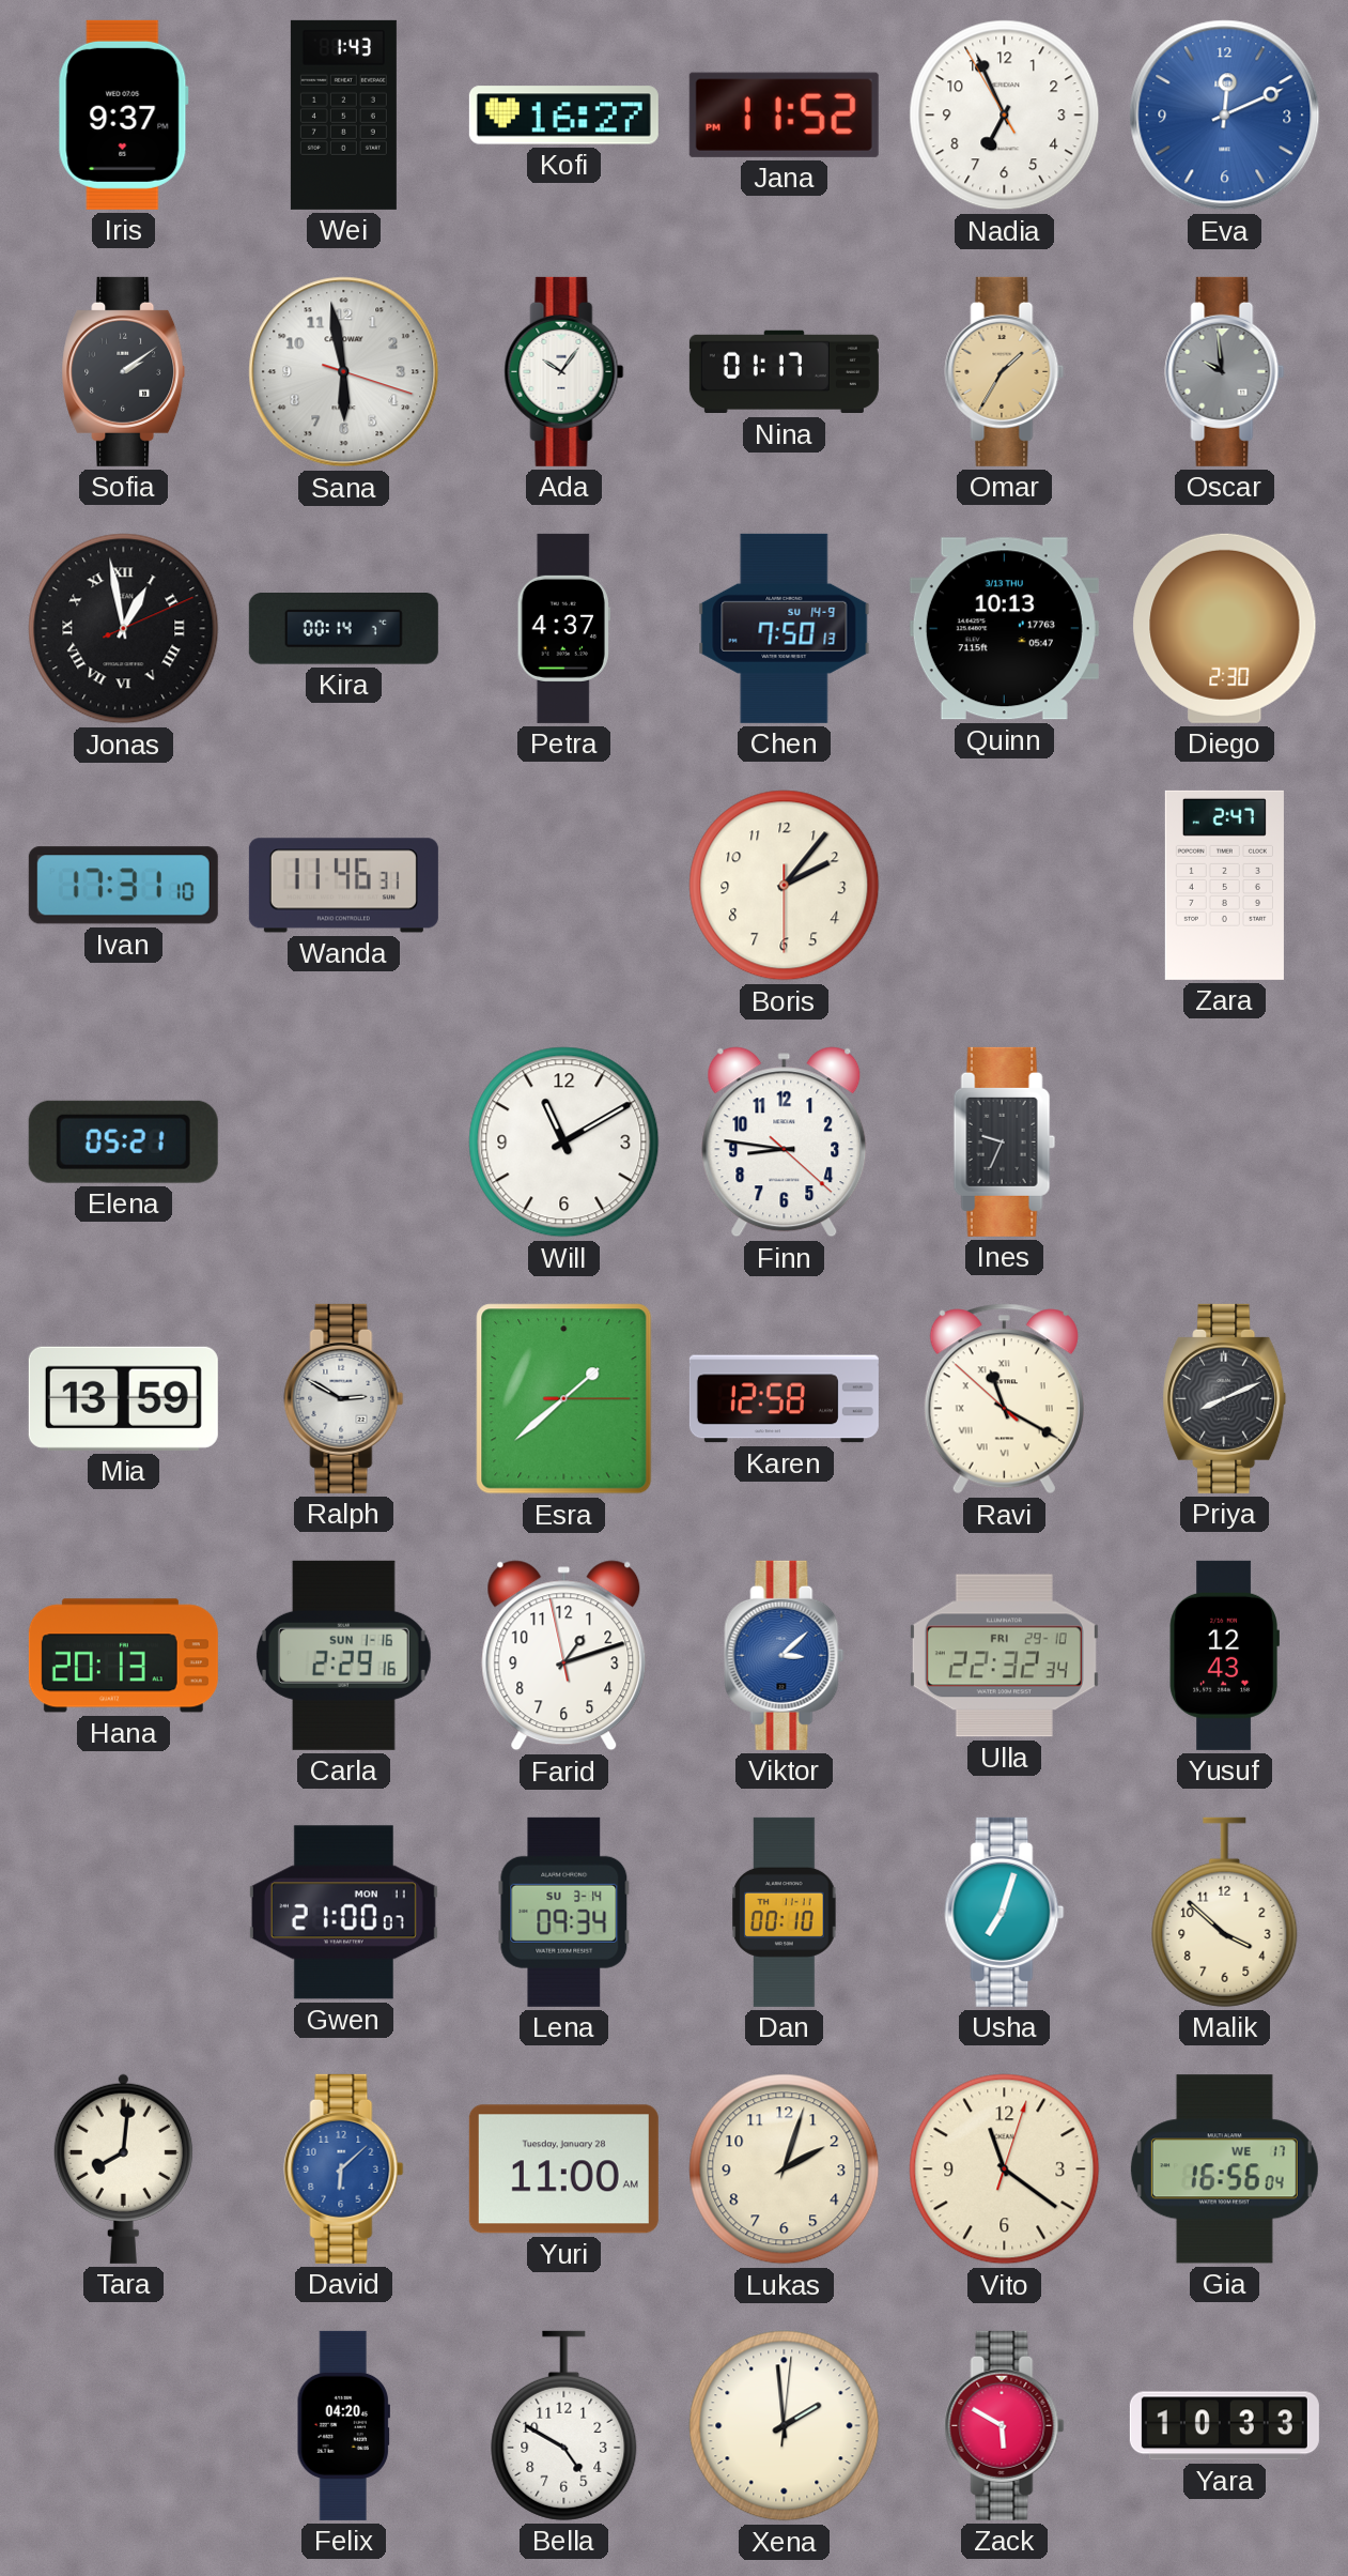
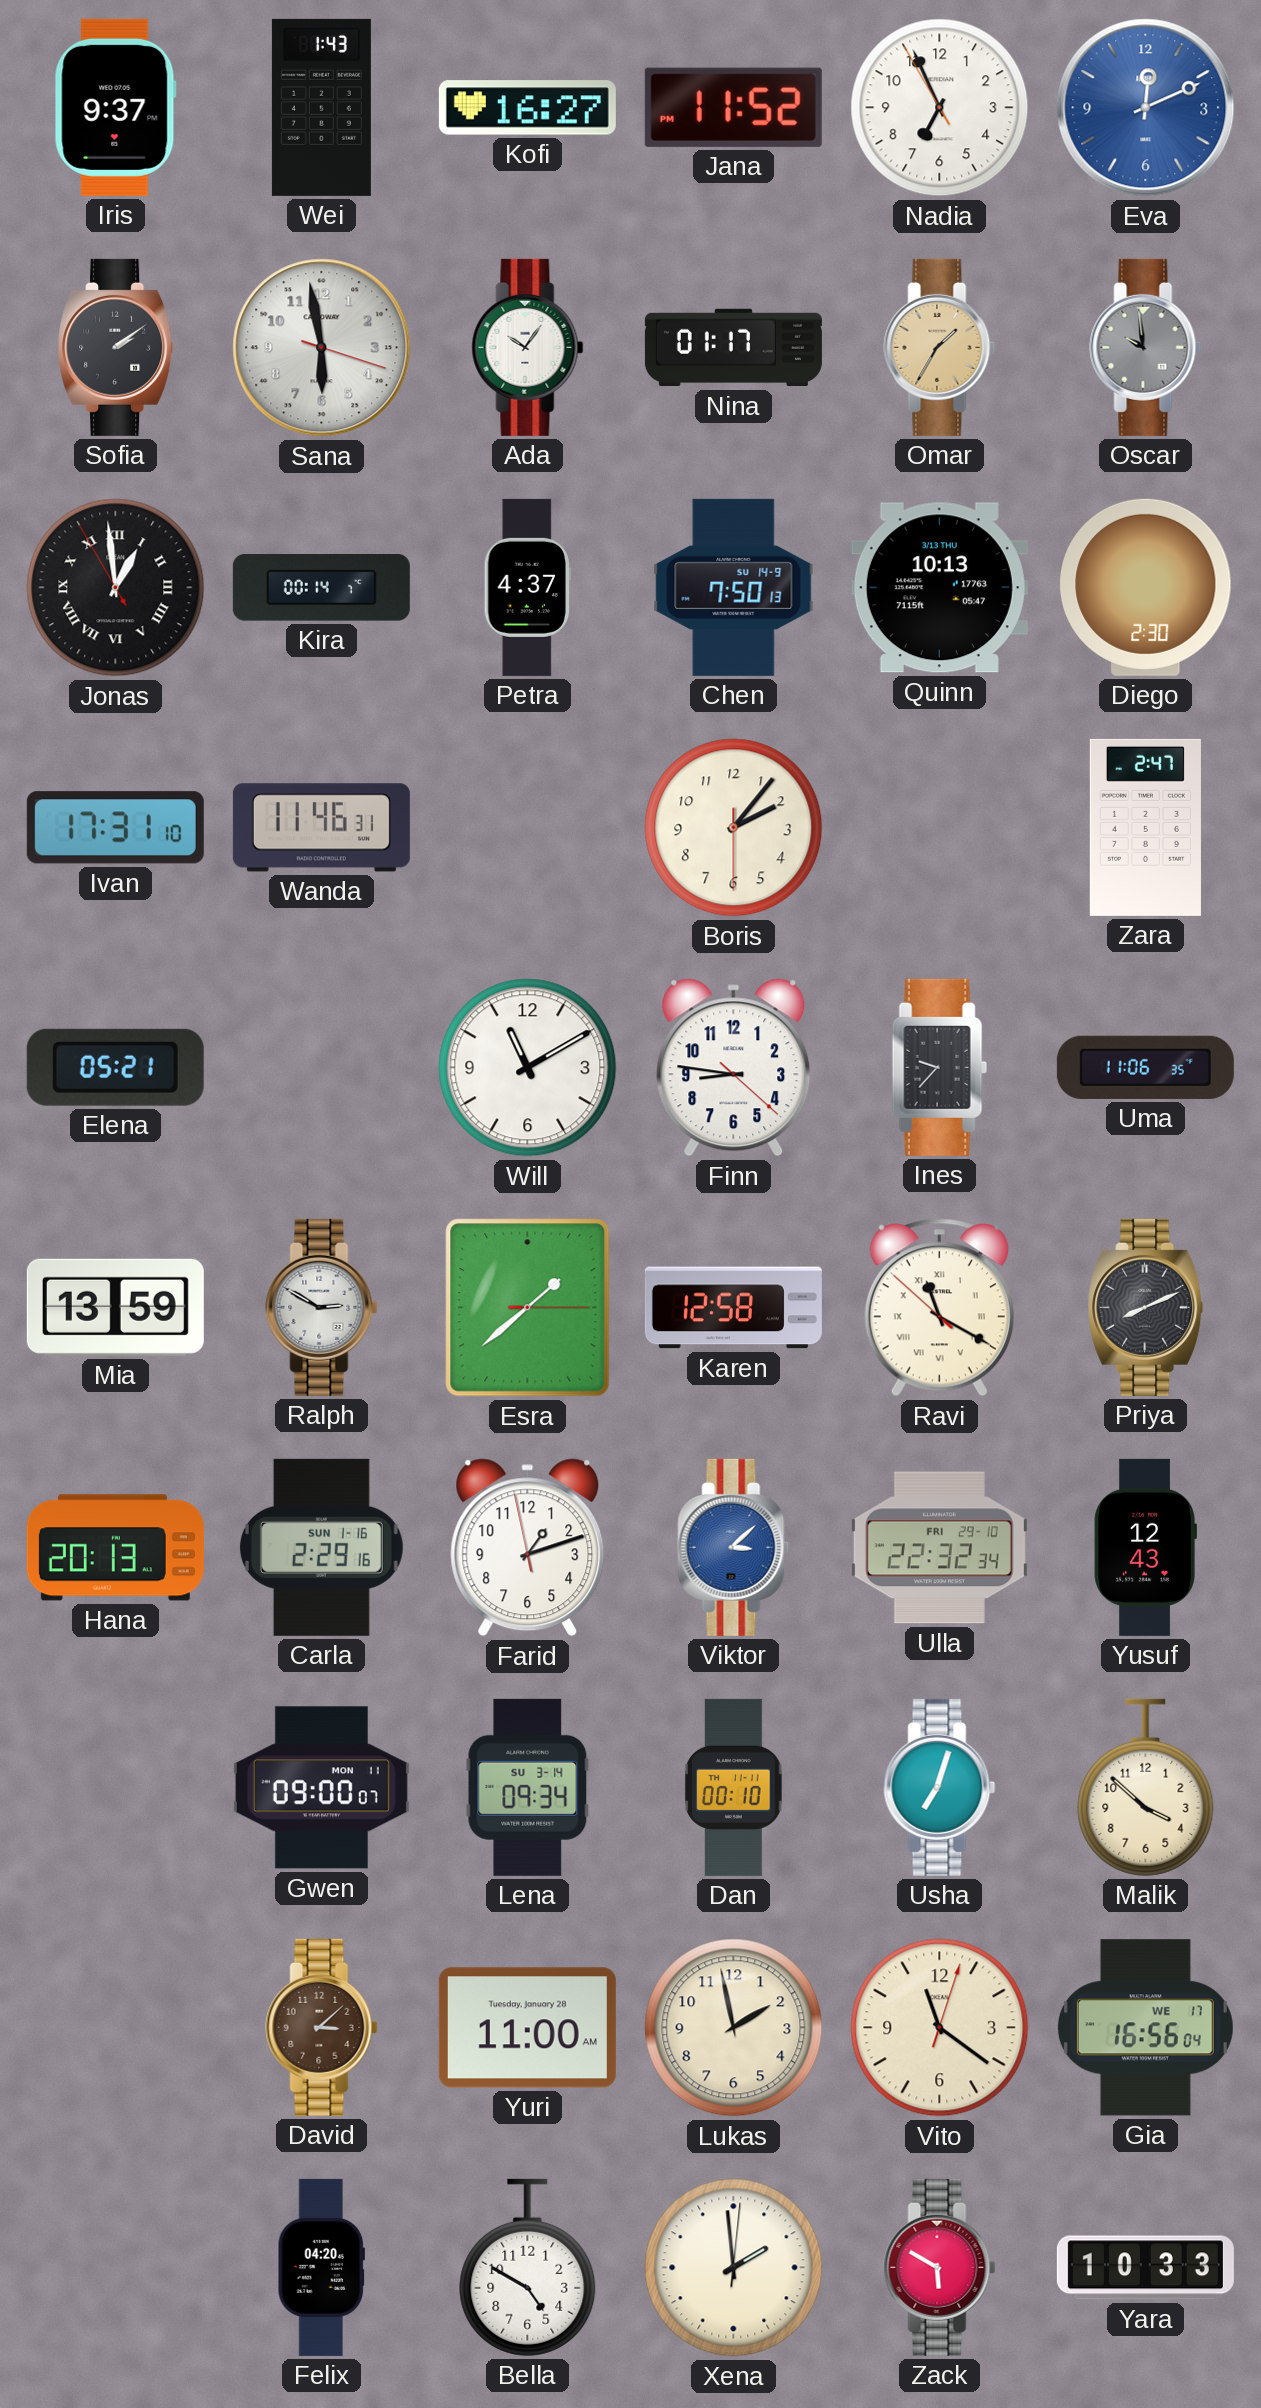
Jonas: 12:58:11 -> 12:58:55 (116, 588)
Ines: 9:34 -> 9:37 (939, 1067)
Uma: none -> 11:06 (1145, 1067)
Gwen: 21:00 -> 09:00 (321, 1788)
Tara: 8:01 -> none (123, 2168)
David: 6:08 -> 3:08 (322, 2027)
David dial: blue -> brown (322, 2027)
Lukas: 2:03 -> 1:58 (734, 2028)
